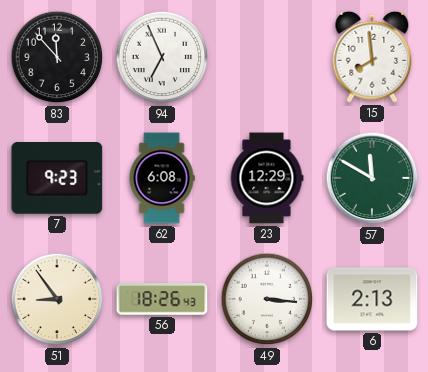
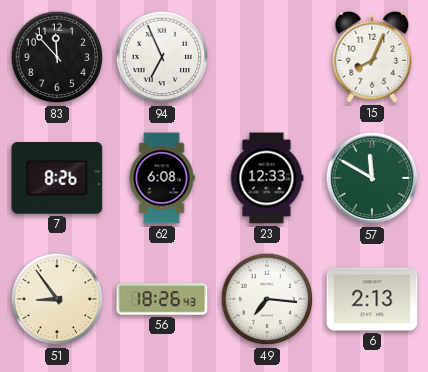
15: 7:59 -> 8:04 (372, 57)
7: 9:23 -> 8:26 (57, 179)
23: 12:29 -> 12:33 (267, 178)
49: 3:16 -> 7:16 (267, 299)
